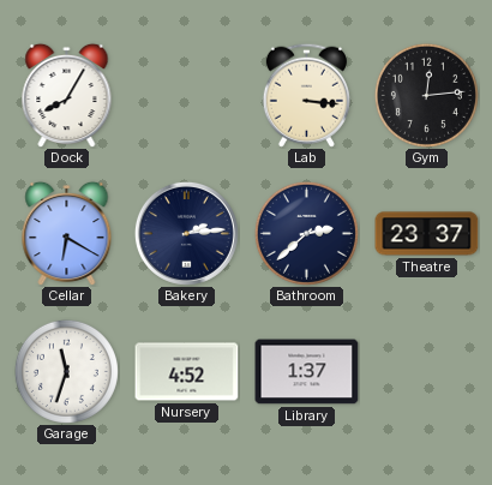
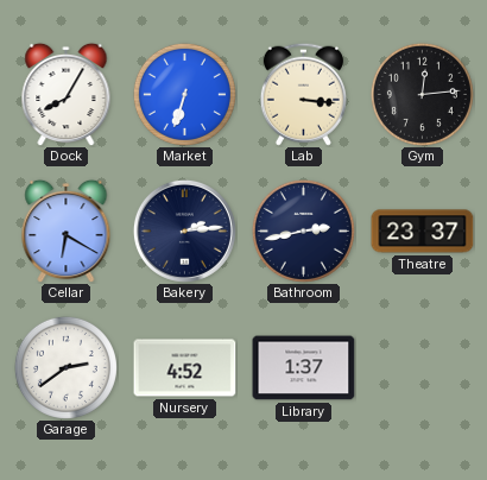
Market: none -> 6:33 (184, 94)
Bathroom: 2:38 -> 2:43 (303, 230)
Garage: 11:33 -> 2:39 (65, 367)
